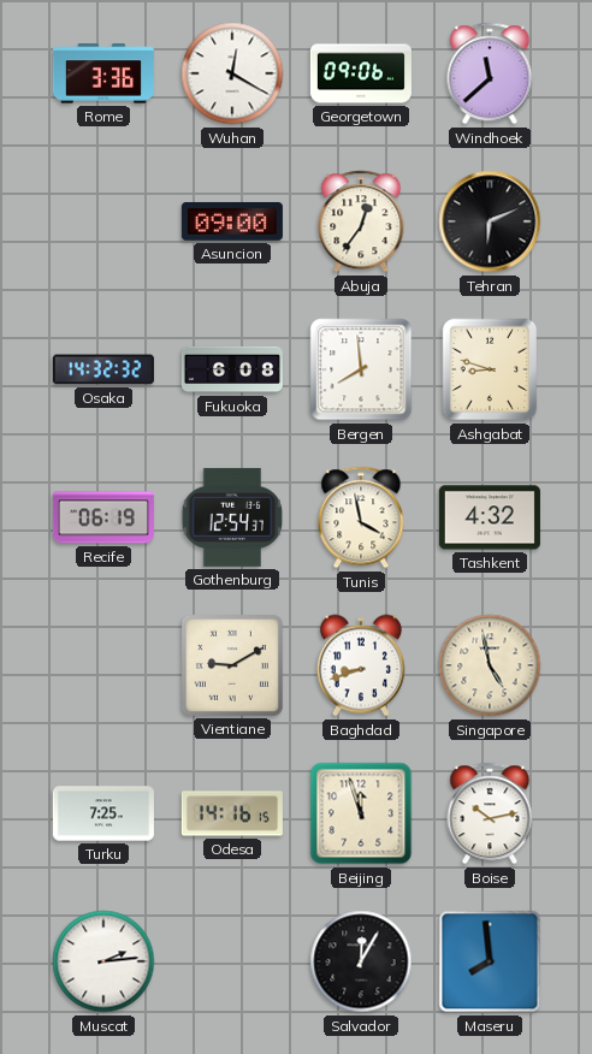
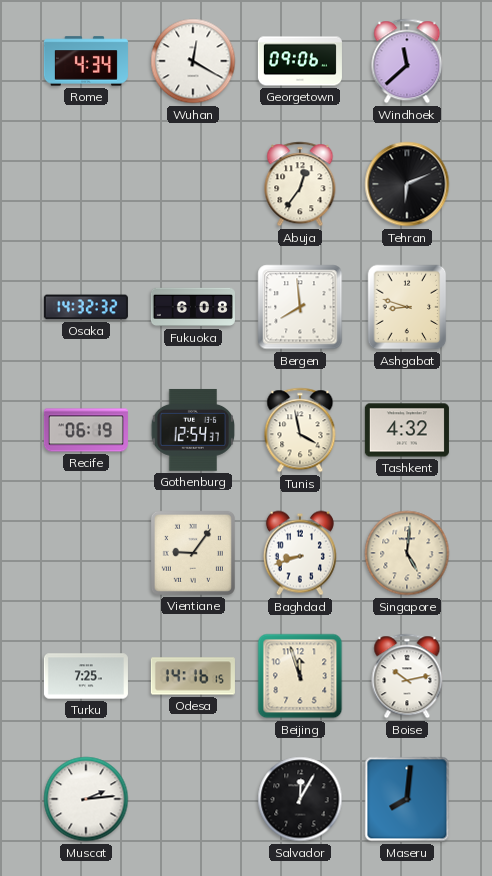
Rome: 3:36 -> 4:34 (86, 61)
Asuncion: 09:00 -> none (232, 221)
Vientiane: 9:10 -> 9:06 (193, 553)
Singapore: 4:58 -> 5:01 (407, 553)
Maseru: 7:59 -> 8:01 (407, 799)
